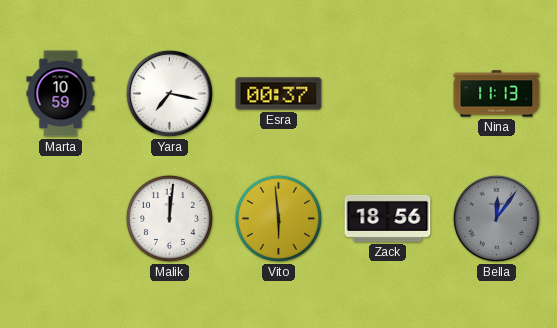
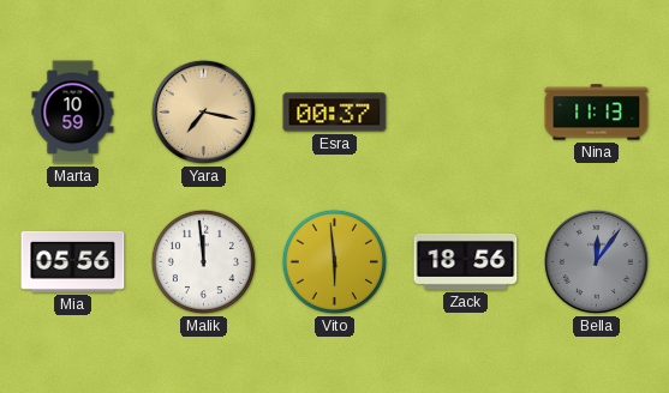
Yara dial: white -> champagne (203, 111)
Mia: none -> 05:56 (73, 261)
Malik: 12:01 -> 11:59 (203, 261)
